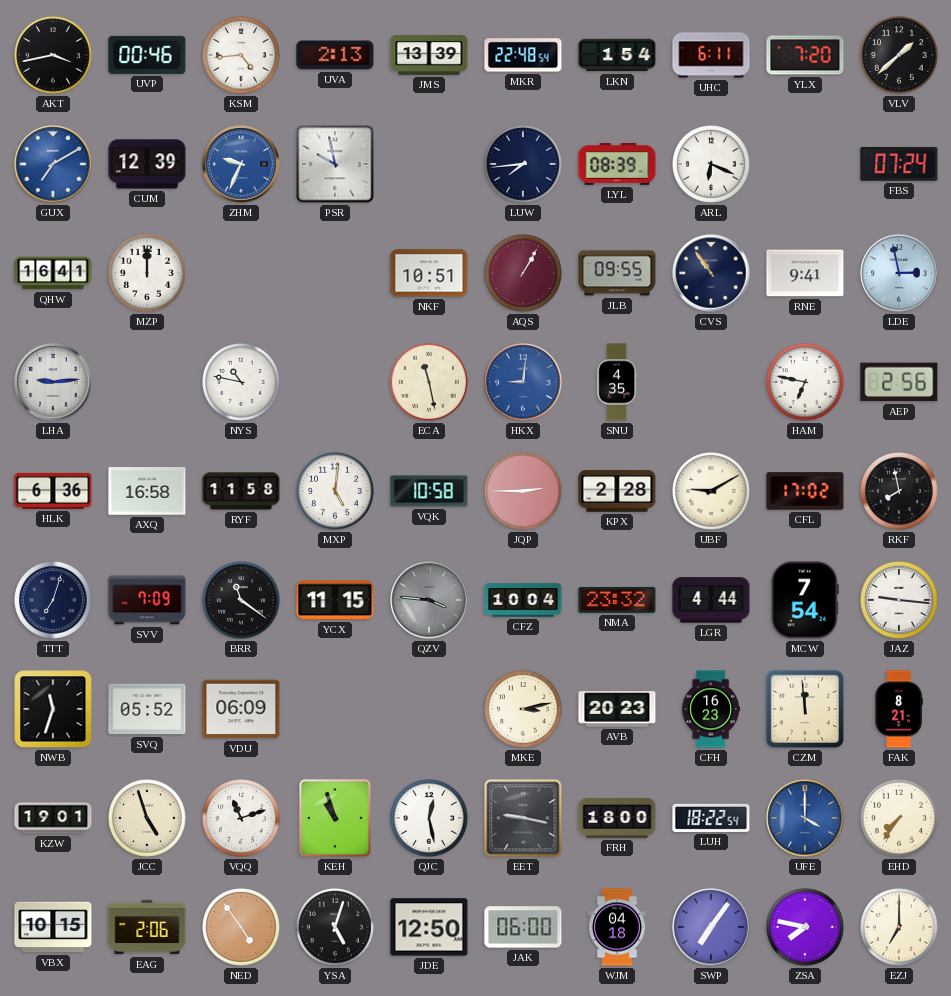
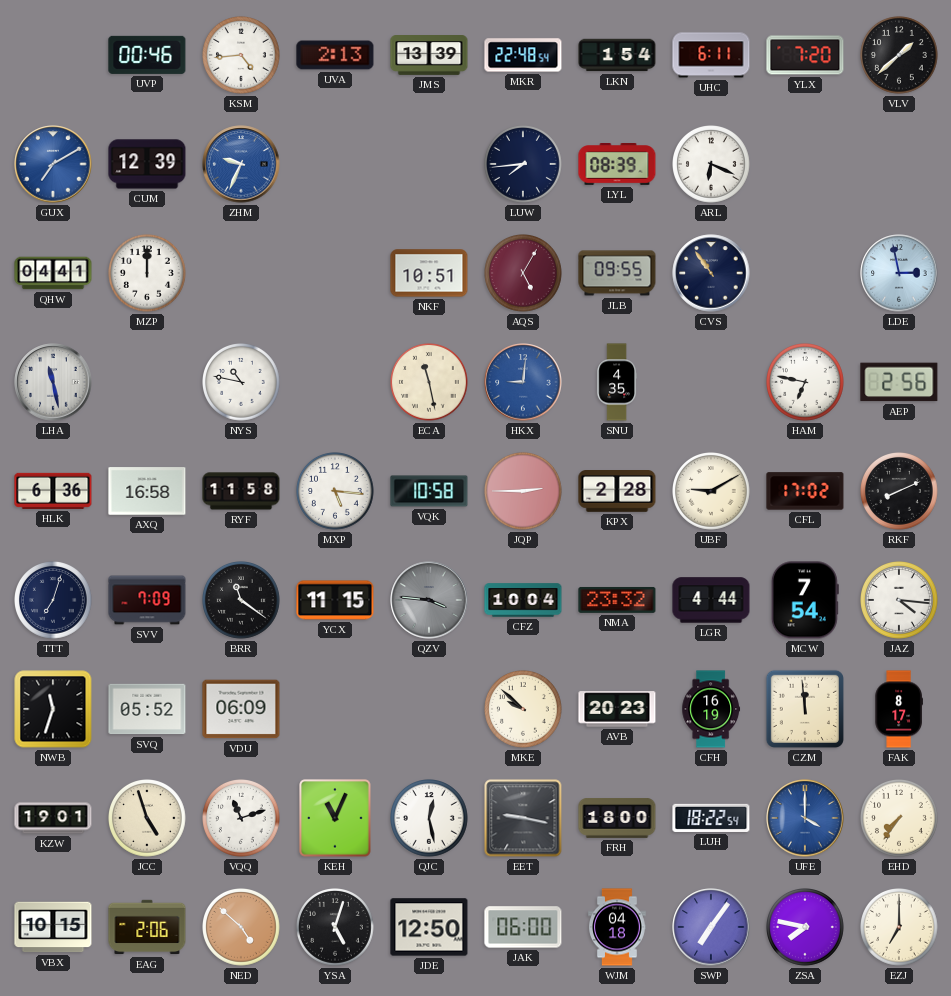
AKT: 3:43 -> none (54, 56)
PSR: 9:58 -> none (335, 164)
FBS: 07:24 -> none (899, 164)
QHW: 16:41 -> 04:41 (53, 273)
AQS: 1:05 -> 5:05 (524, 274)
RNE: 9:41 -> none (805, 273)
LHA: 9:14 -> 11:28 (53, 382)
MXP: 5:01 -> 5:16 (336, 492)
RKF: 7:58 -> 8:11 (900, 492)
JAZ: 9:16 -> 4:16 (900, 601)
MKE: 3:13 -> 9:52 (524, 710)
CFH: 16:23 -> 16:19 (711, 709)
FAK: 8:21 -> 8:17 (899, 709)
KEH: 10:57 -> 11:04 (335, 818)
NED: 4:54 -> 4:52 (242, 928)
